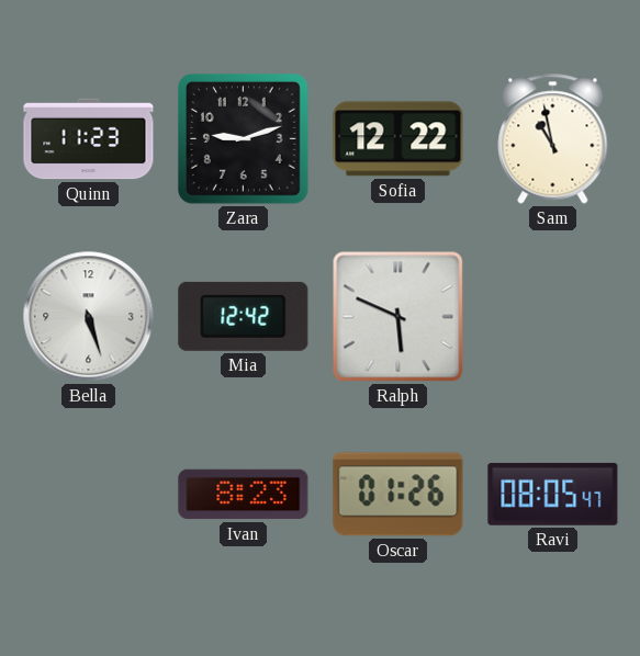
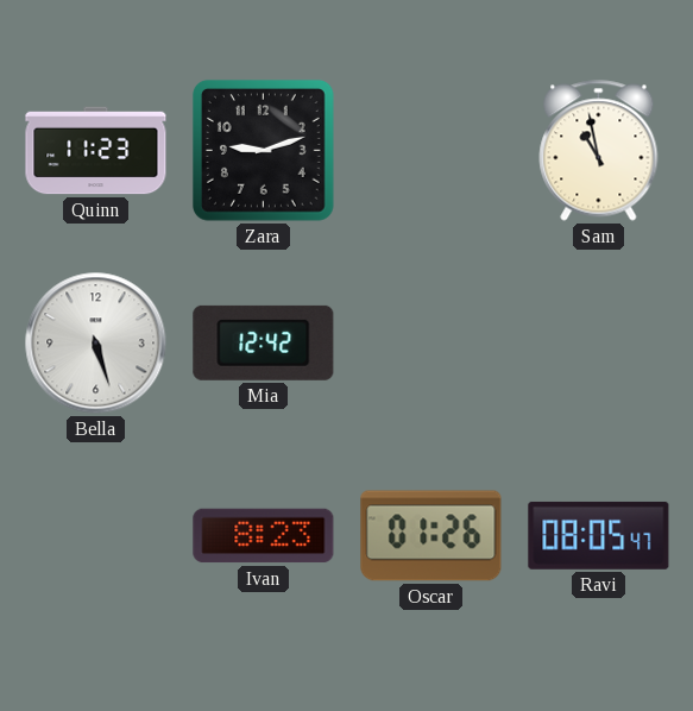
Sofia: 12:22 -> none (398, 139)
Ralph: 5:49 -> none (398, 317)
